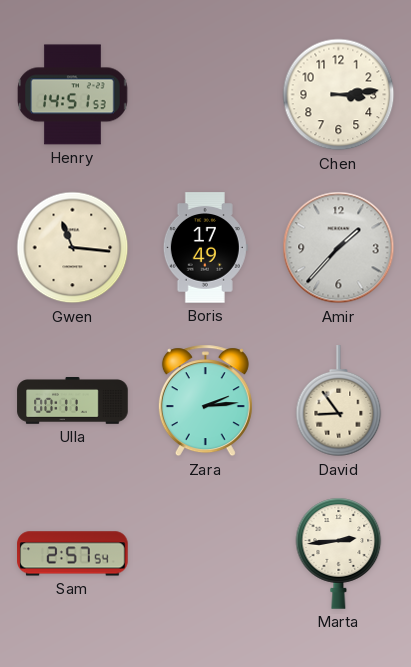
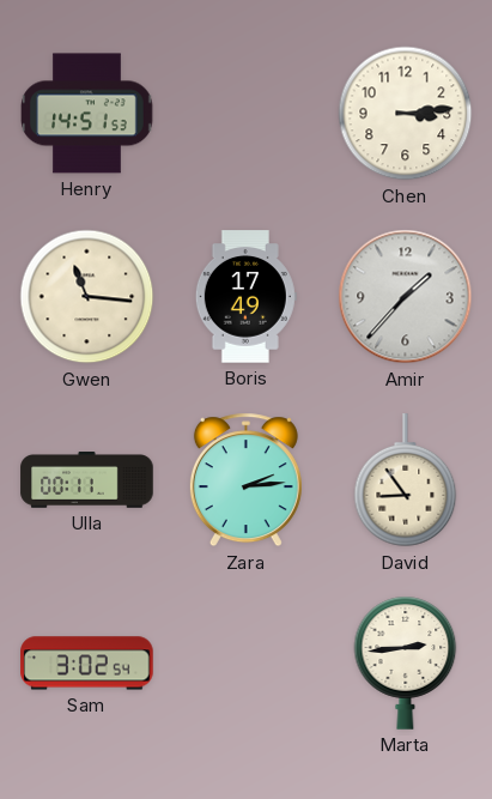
Sam: 2:57 -> 3:02 (87, 664)
